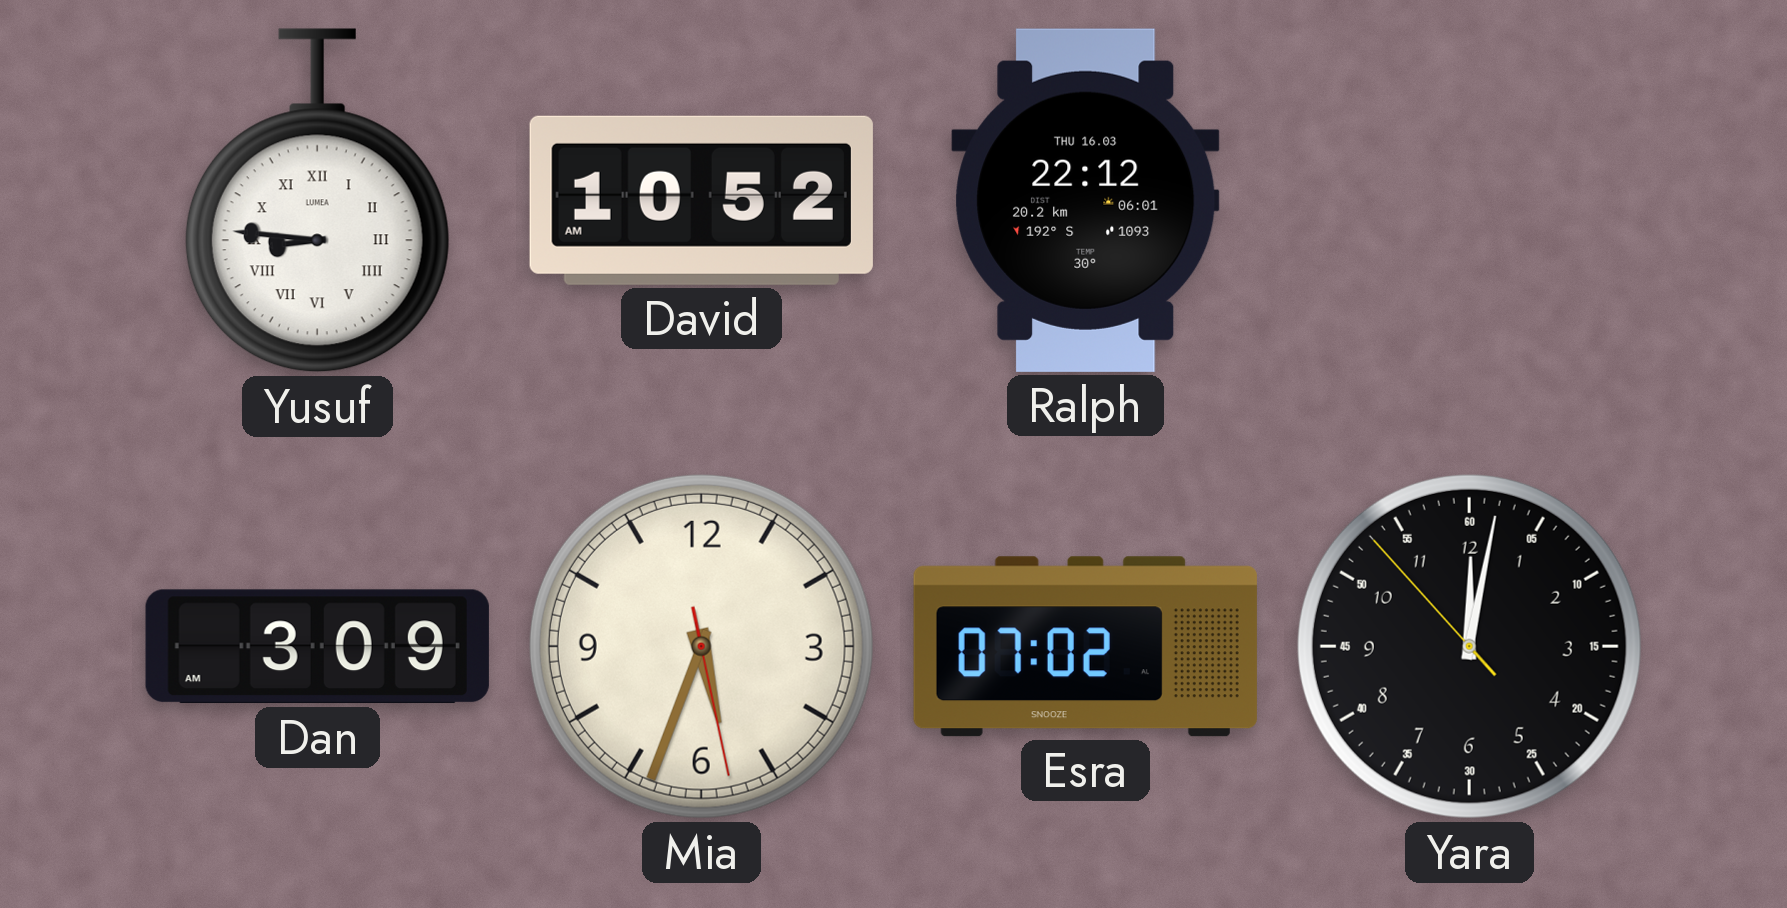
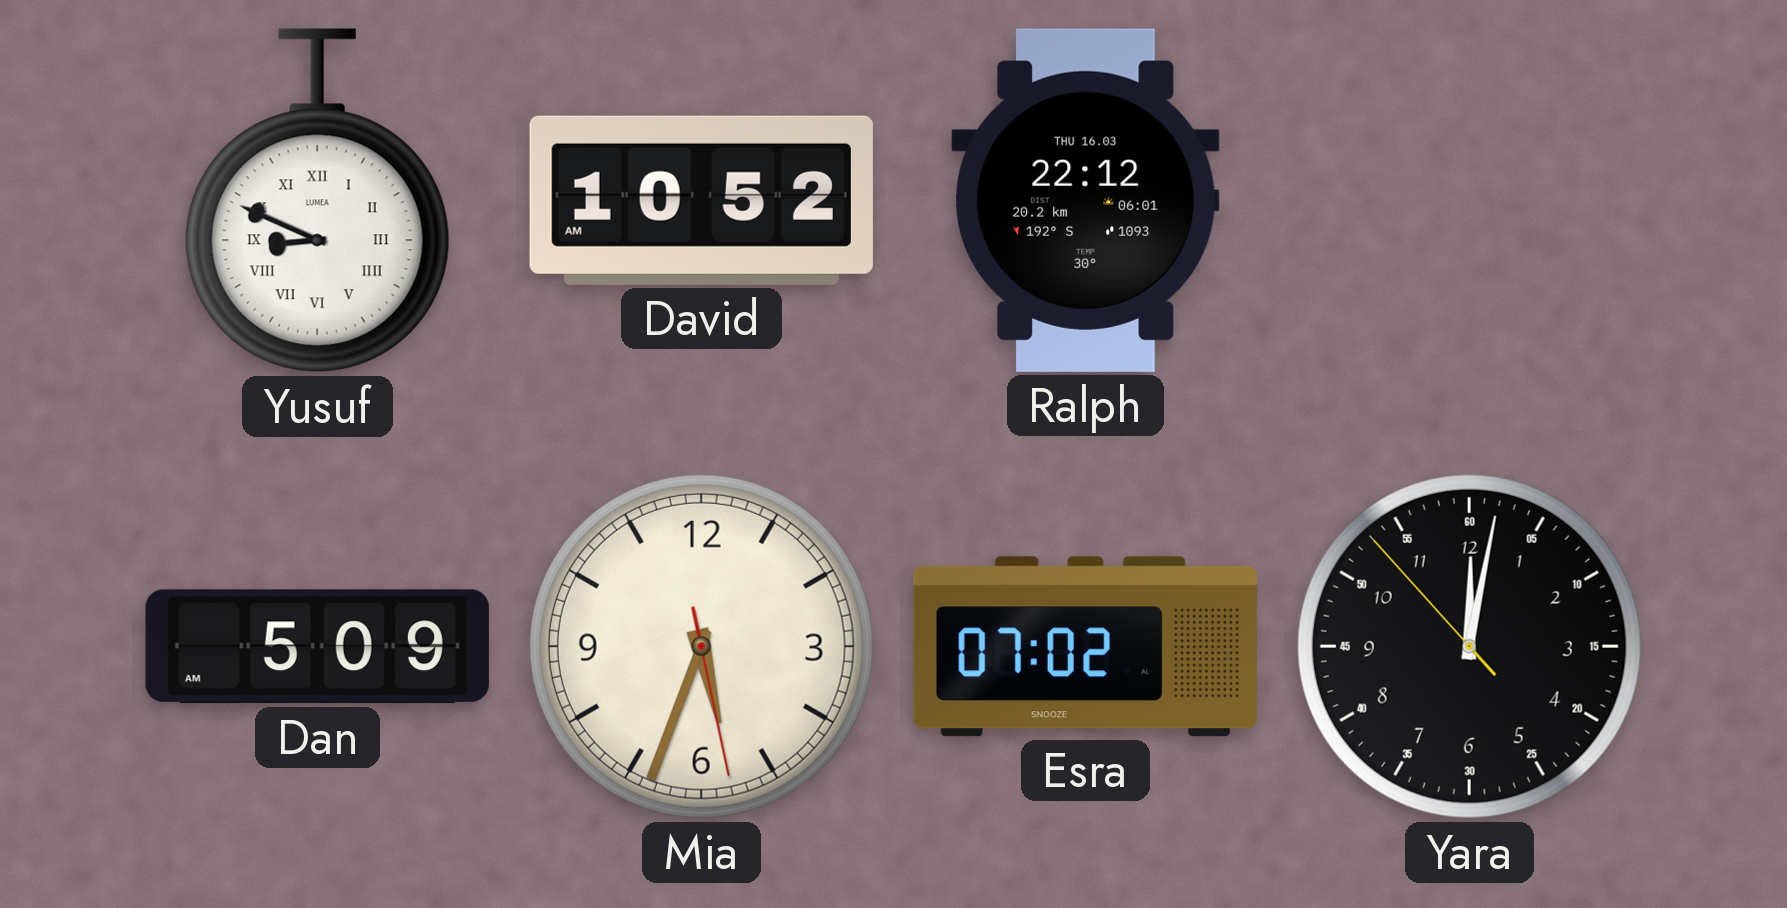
Yusuf: 8:46 -> 8:49 (317, 201)
Dan: 3:09 -> 5:09 (317, 647)
